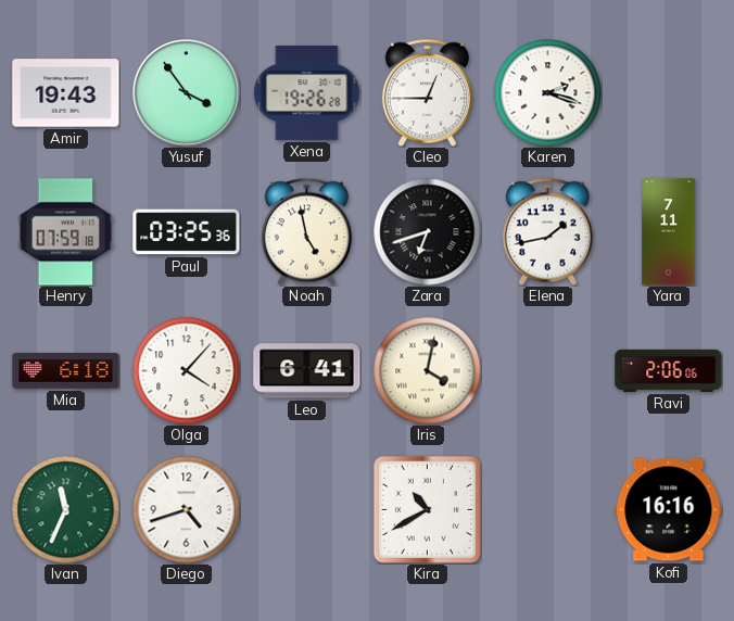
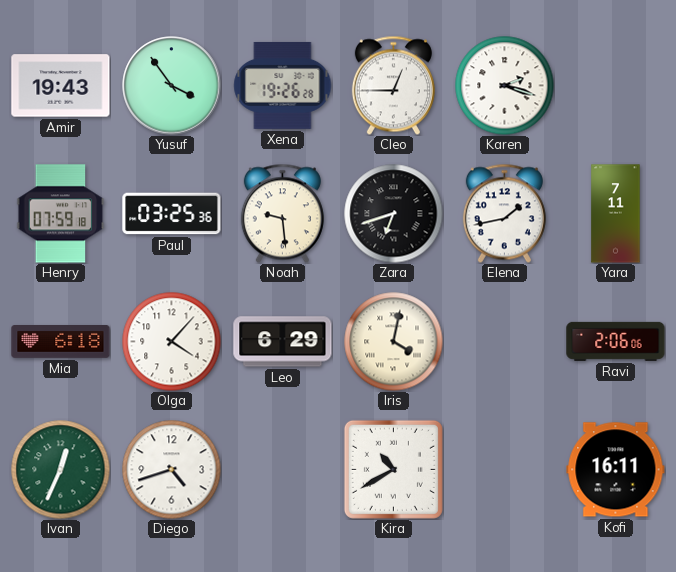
Noah: 4:58 -> 9:29 (282, 213)
Leo: 6:41 -> 6:29 (283, 342)
Ivan: 11:34 -> 12:34 (61, 470)
Kofi: 16:16 -> 16:11 (616, 470)
